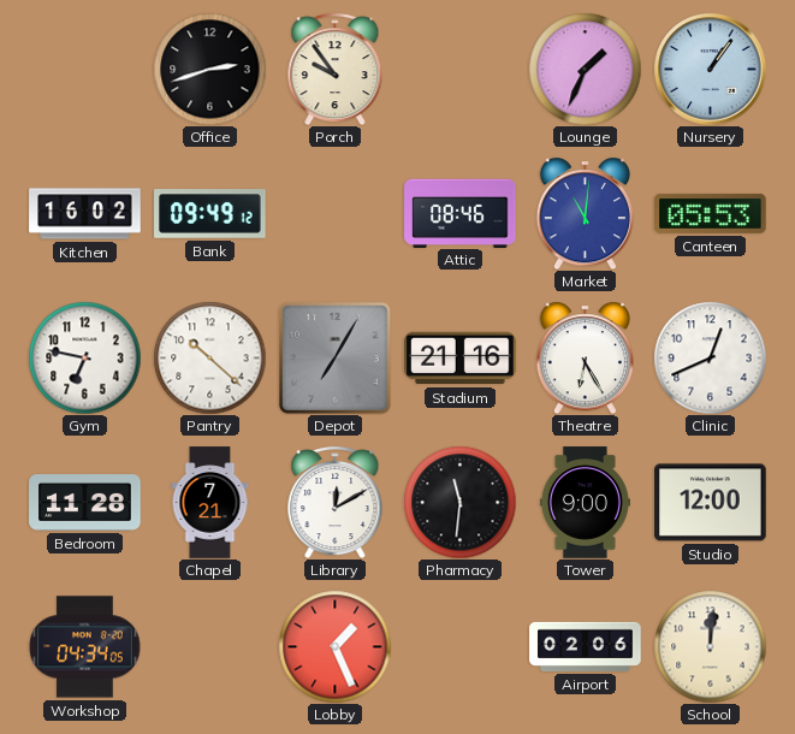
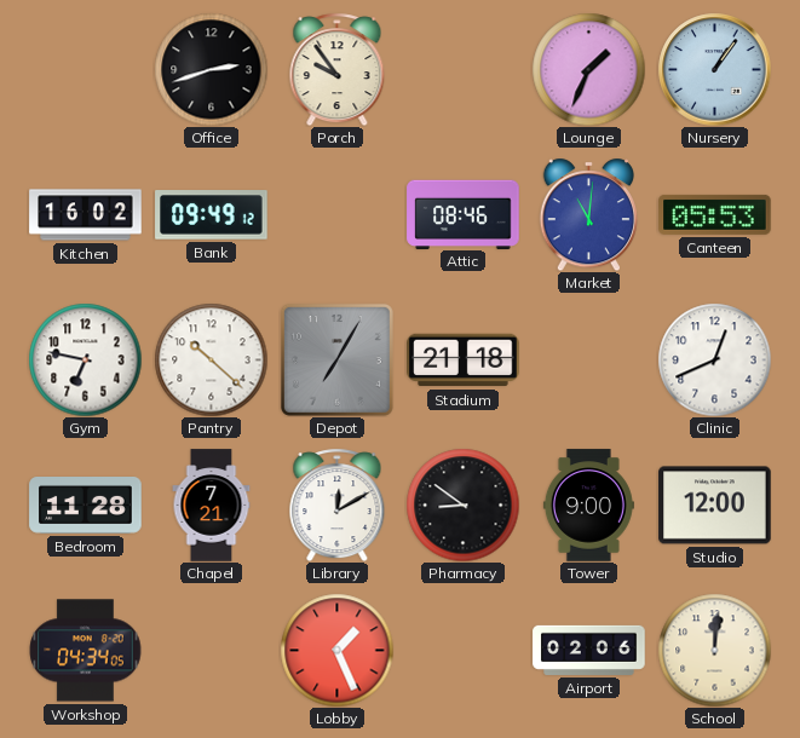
Stadium: 21:16 -> 21:18 (464, 361)
Theatre: 6:25 -> none (585, 357)
Pharmacy: 11:31 -> 8:51 (462, 505)
